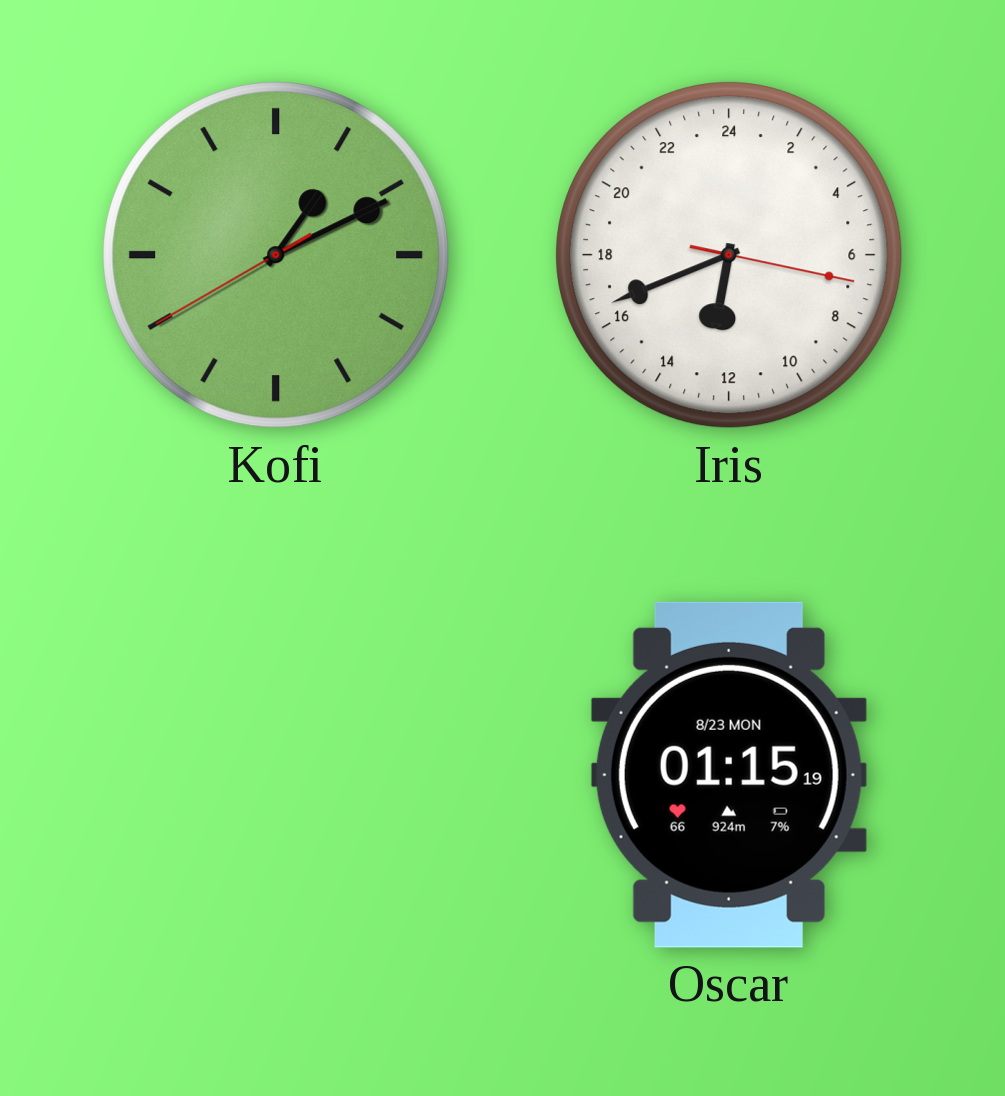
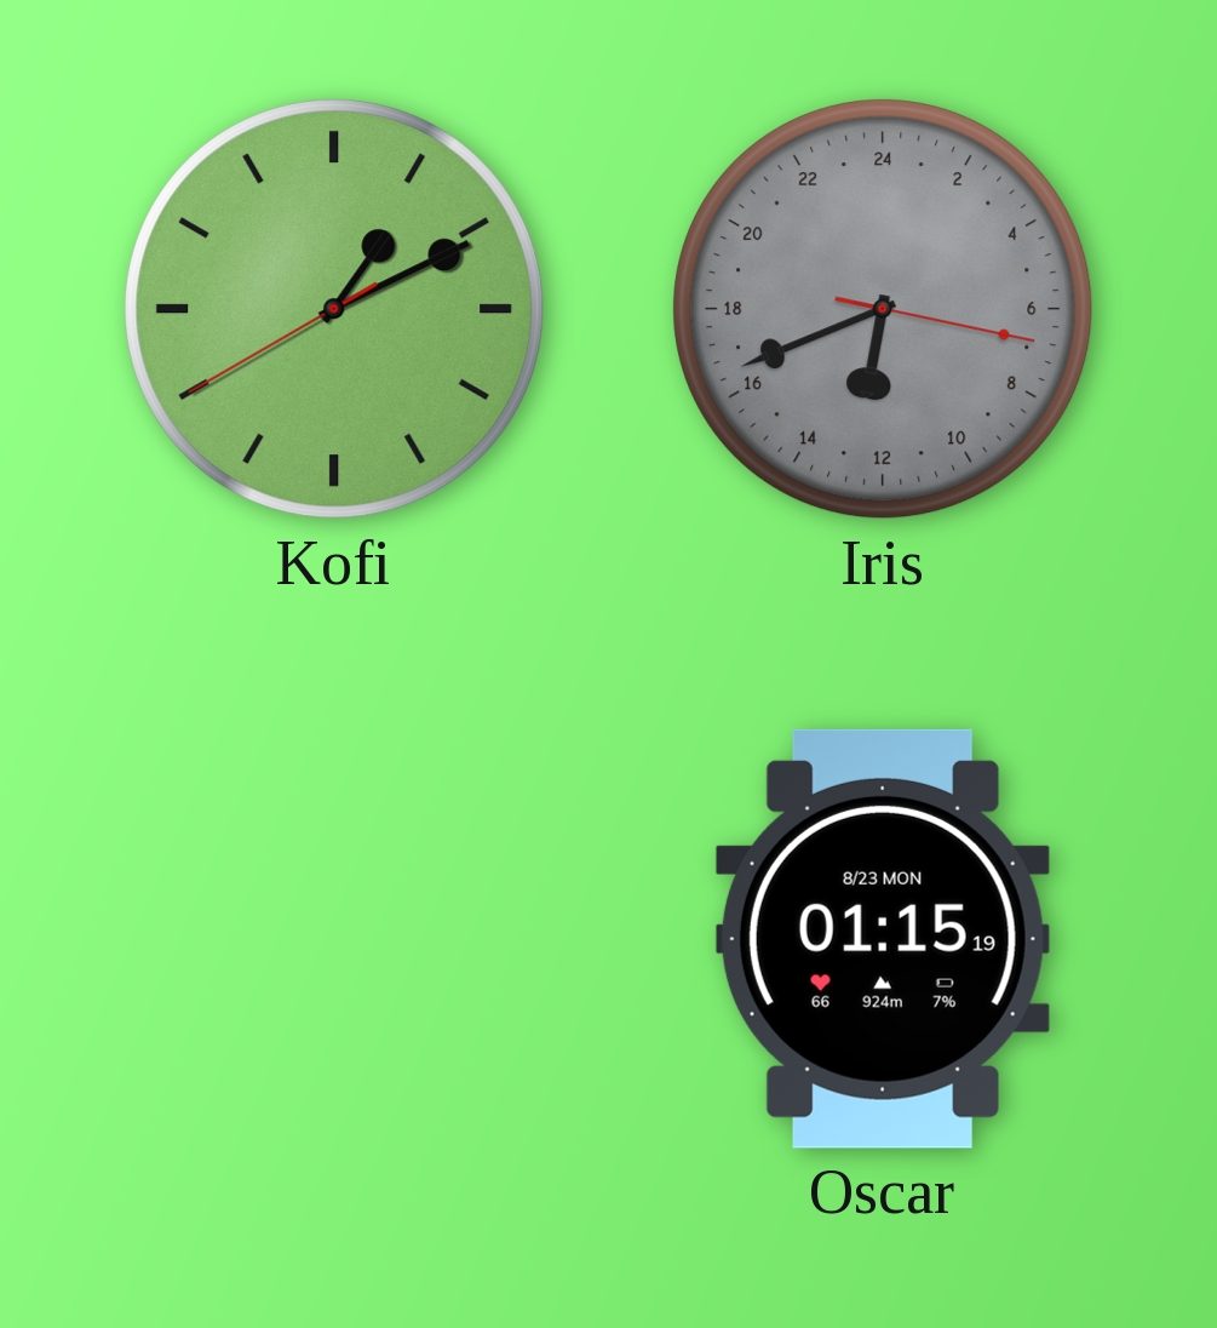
Iris dial: white -> grey (883, 309)
